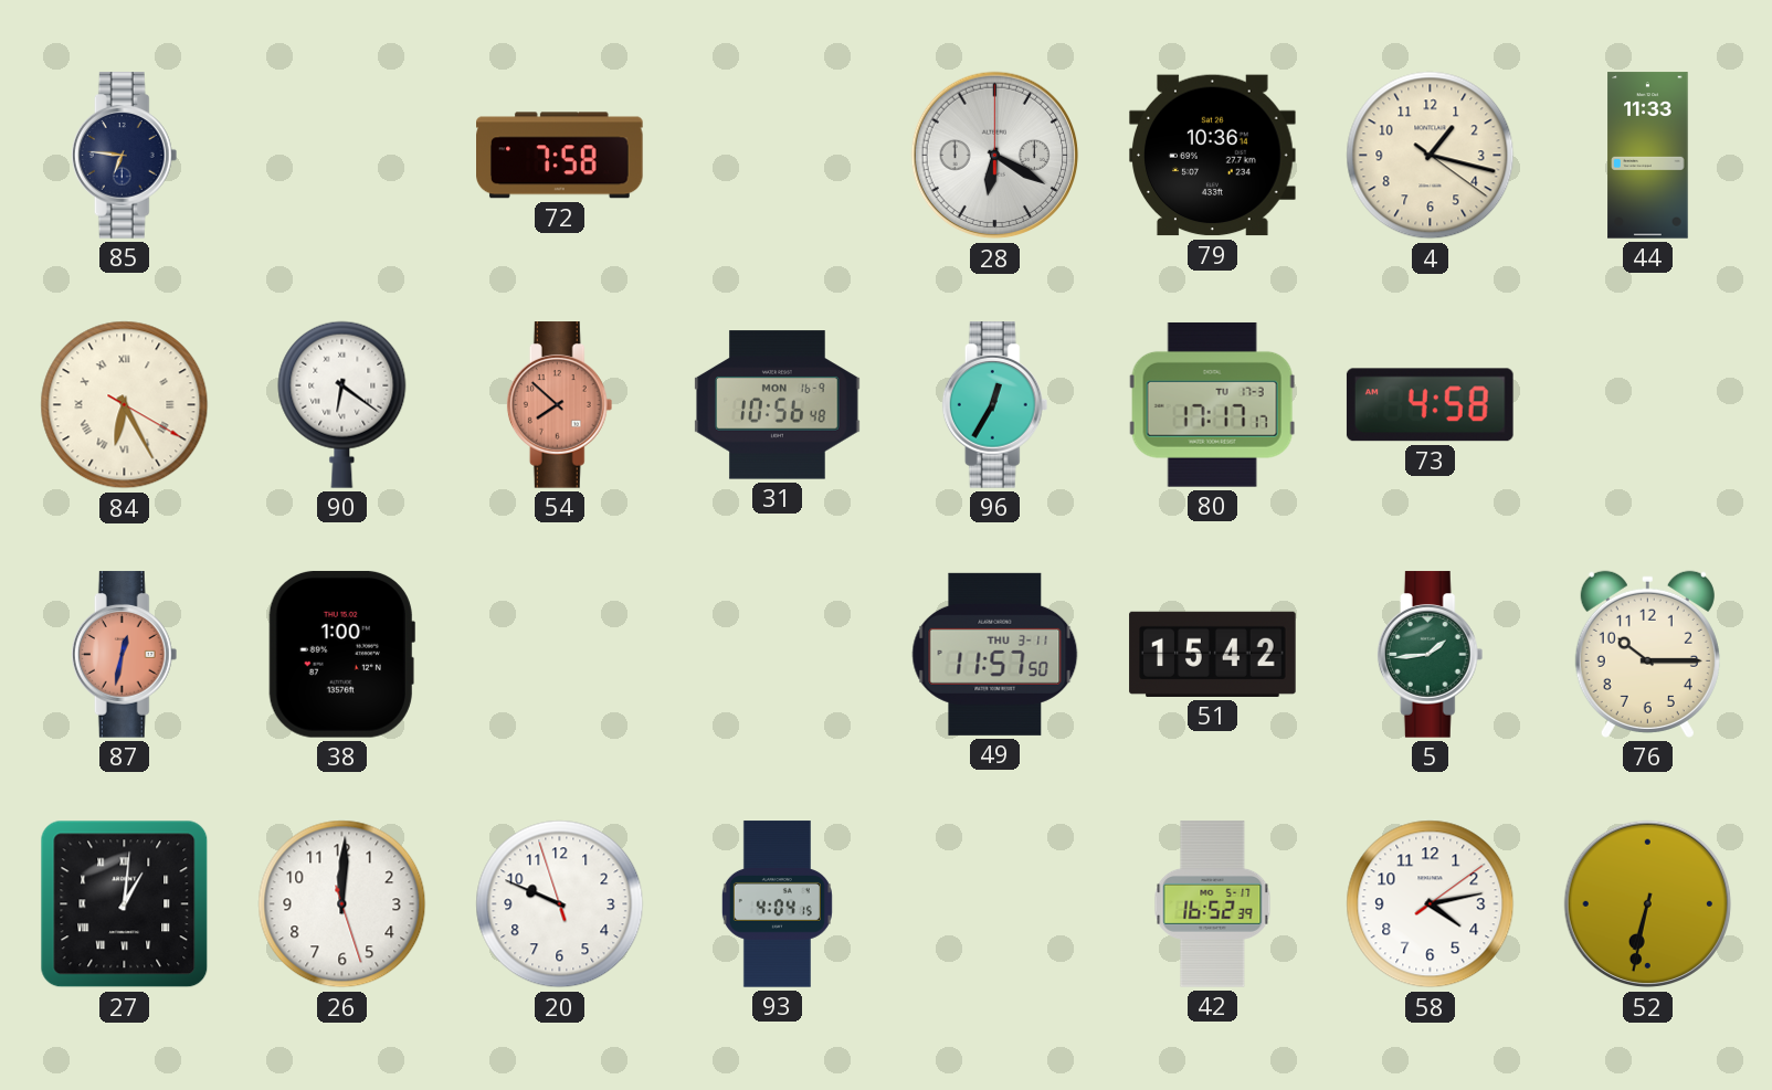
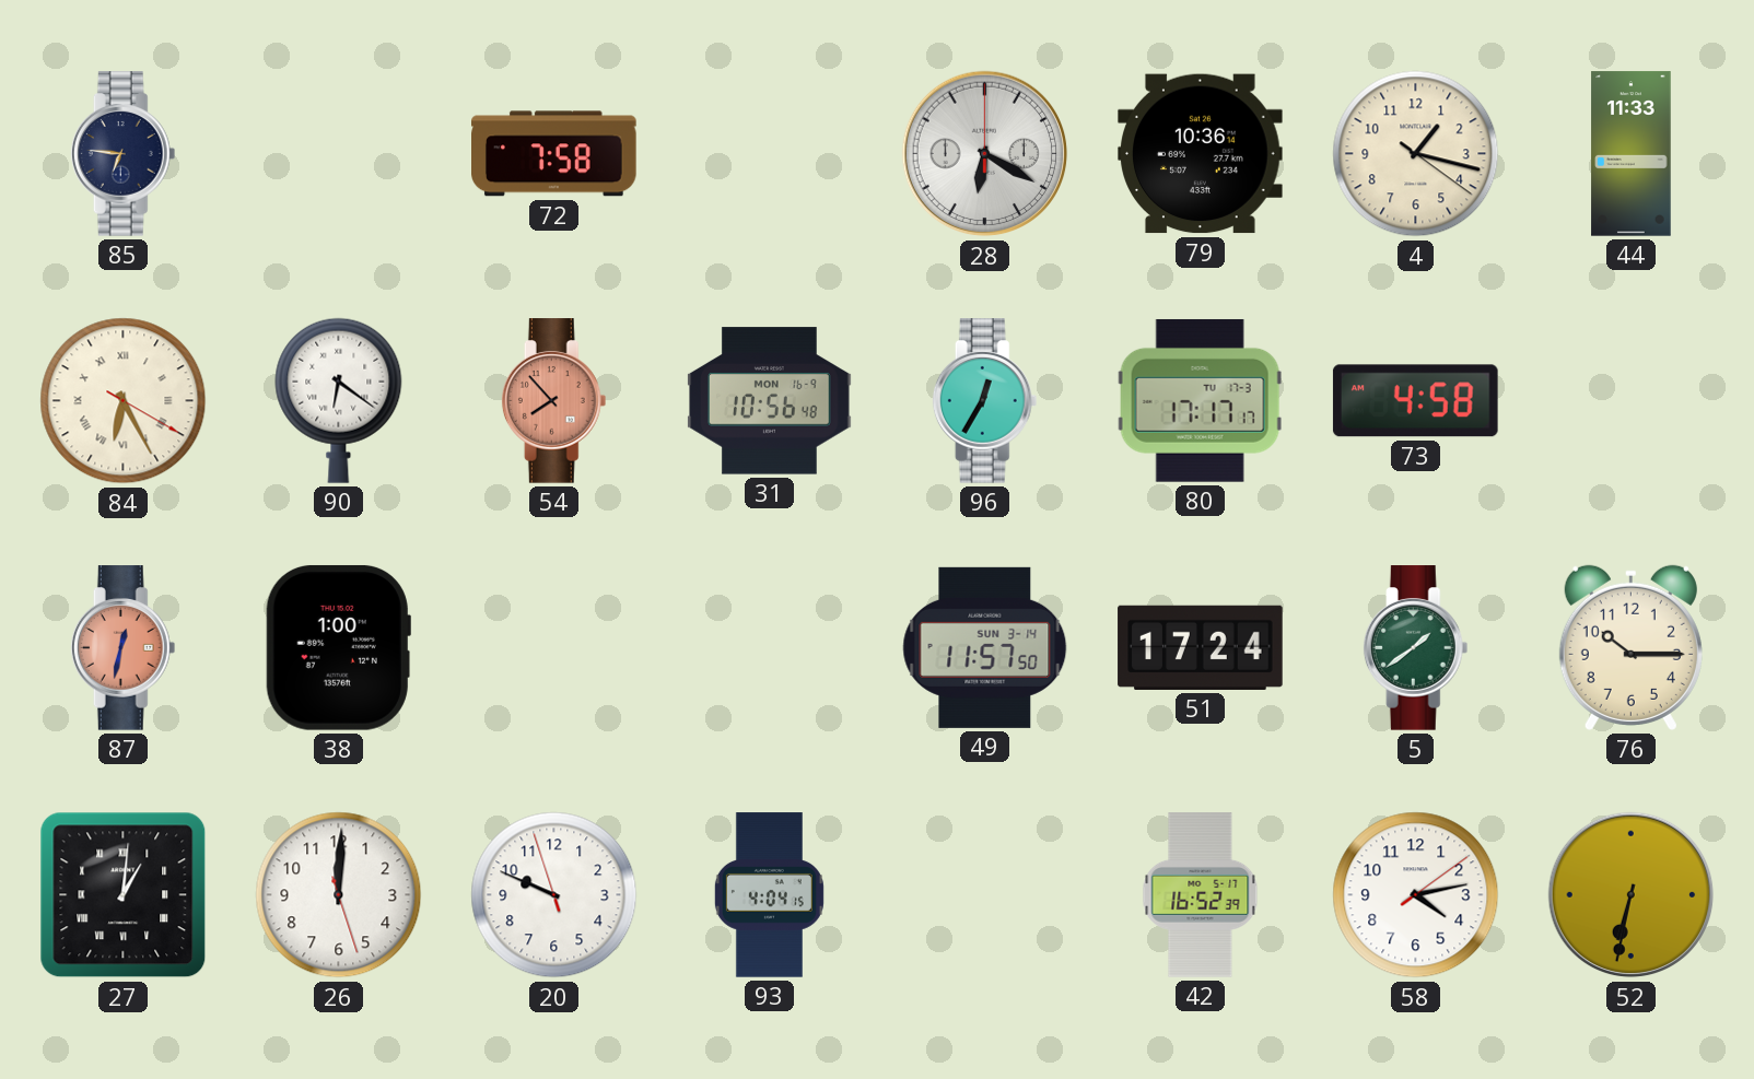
54: 7:52 -> 7:53 (554, 401)
49 date: THU 3-11 -> SUN 3-14 (985, 647)
51: 15:42 -> 17:24 (1201, 647)
5: 1:44 -> 1:39 (1416, 648)
